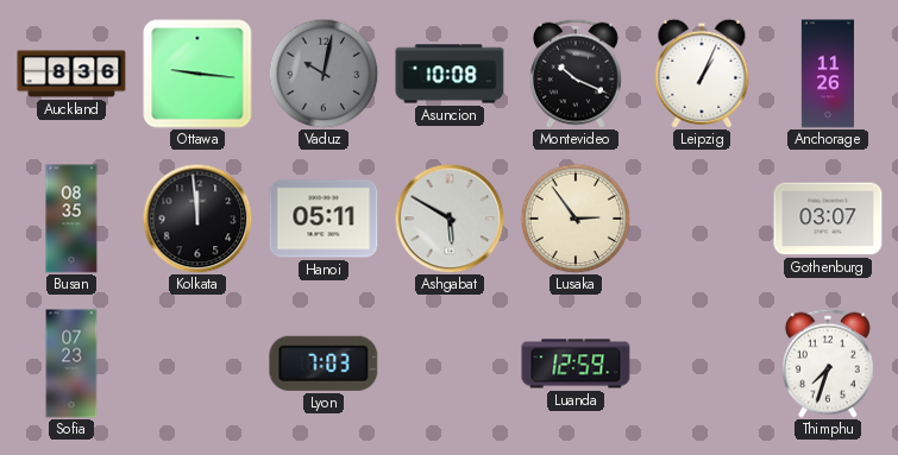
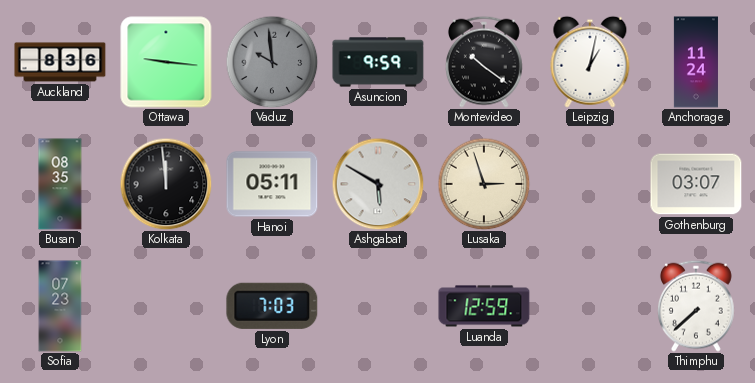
Vaduz: 10:02 -> 9:59 (272, 62)
Asuncion: 10:08 -> 9:59 (378, 62)
Montevideo: 10:19 -> 10:21 (485, 62)
Leipzig: 1:04 -> 1:02 (590, 62)
Anchorage: 11:26 -> 11:24 (696, 62)
Lusaka: 2:54 -> 2:57 (484, 184)
Thimphu: 7:33 -> 7:38 (697, 306)
